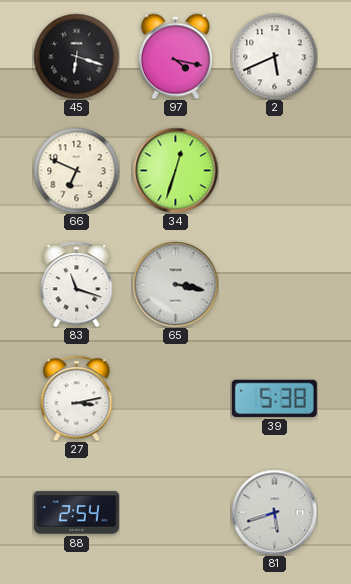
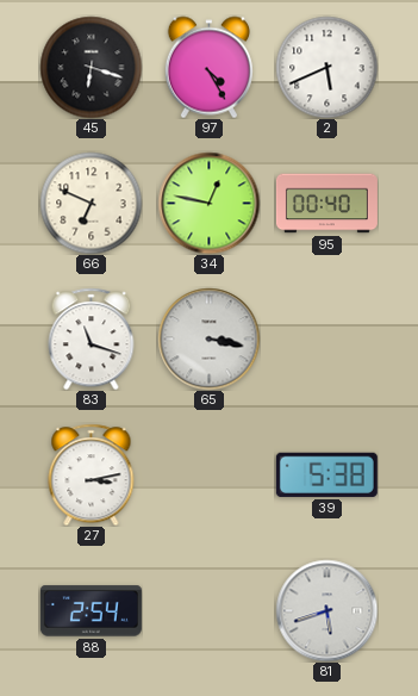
97: 4:17 -> 4:25 (208, 67)
34: 12:33 -> 12:47 (208, 203)
95: none -> 00:40 (326, 204)
